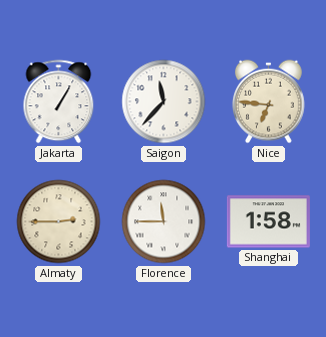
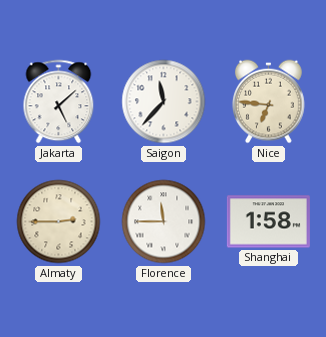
Jakarta: 1:05 -> 5:08 (59, 102)
